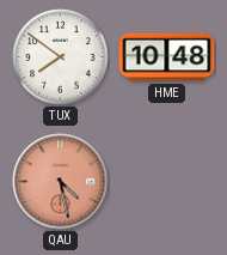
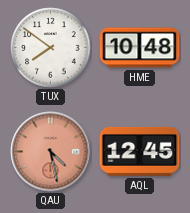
AQL: none -> 12:45 (140, 151)
